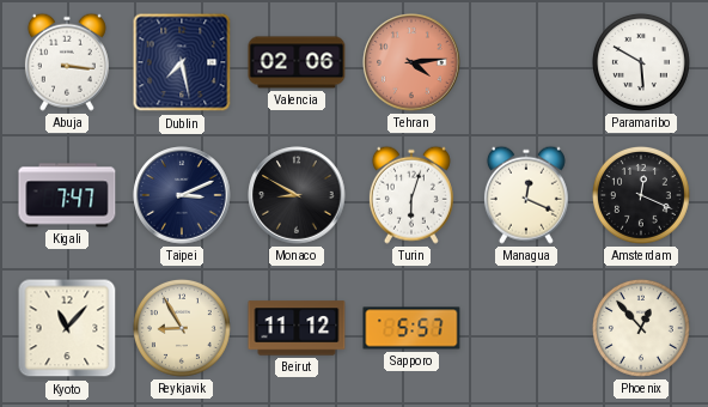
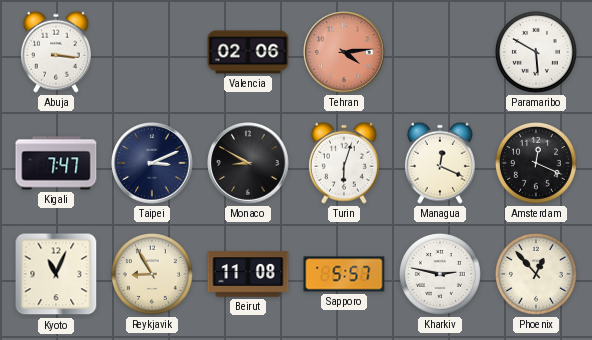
Dublin: 7:28 -> none (182, 62)
Kyoto: 11:07 -> 11:04 (56, 274)
Beirut: 11:12 -> 11:08 (248, 274)
Kharkiv: none -> 2:47 (440, 274)
